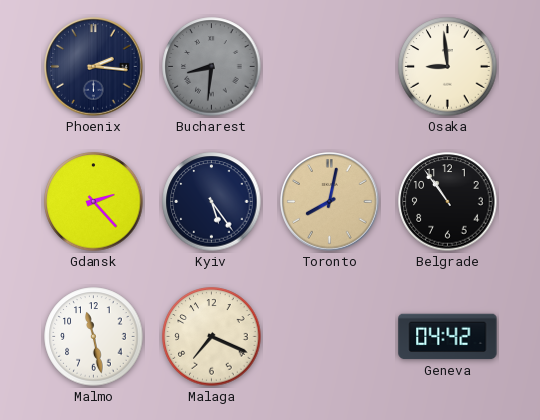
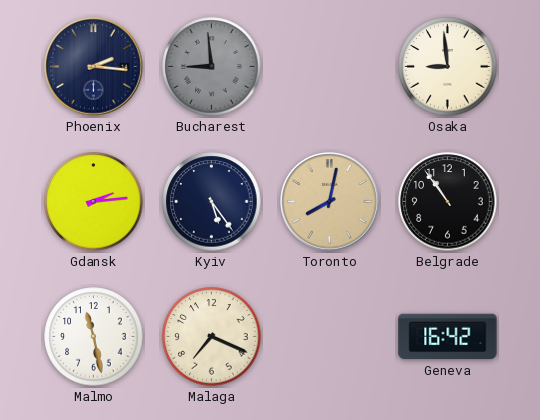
Bucharest: 8:31 -> 8:59 (212, 67)
Gdansk: 2:23 -> 2:14 (94, 202)
Geneva: 04:42 -> 16:42 (448, 337)
